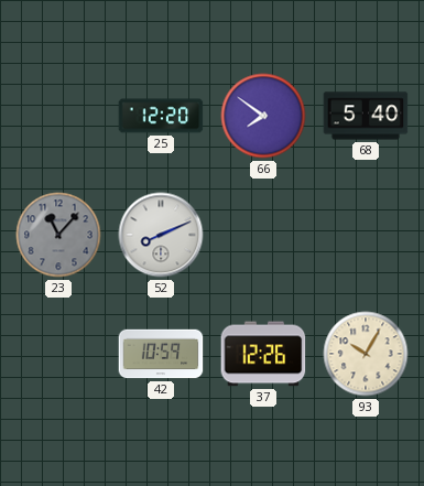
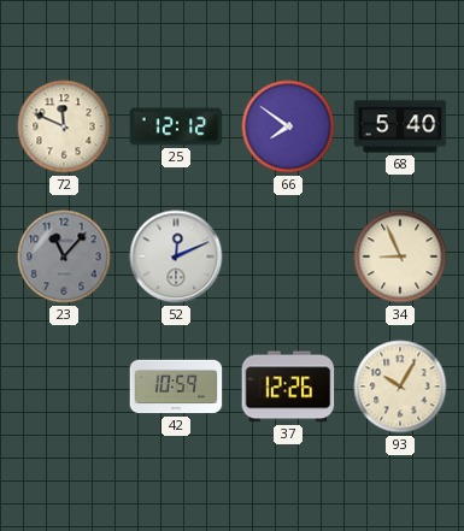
72: none -> 11:49 (64, 126)
25: 12:20 -> 12:12 (176, 126)
52: 8:11 -> 12:11 (176, 256)
34: none -> 8:56 (400, 256)
